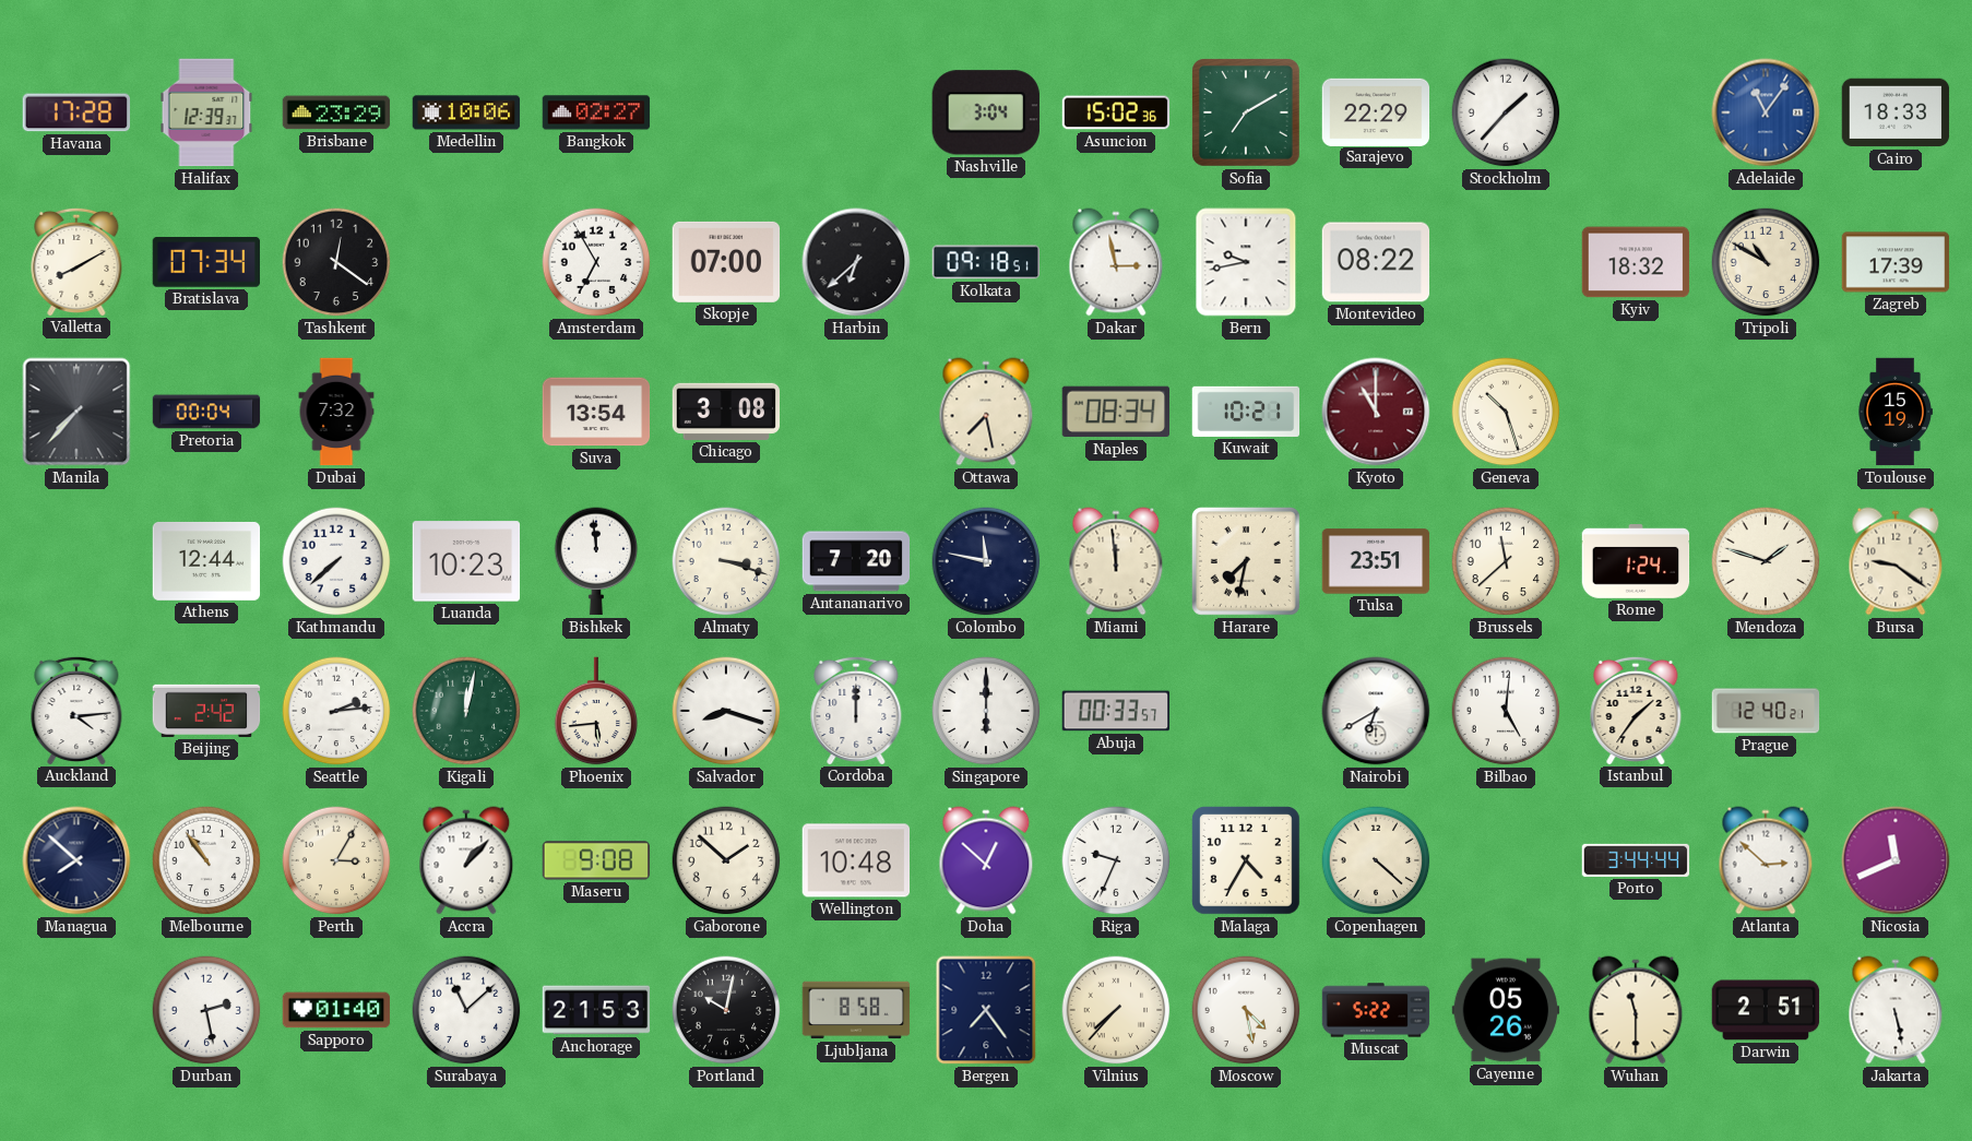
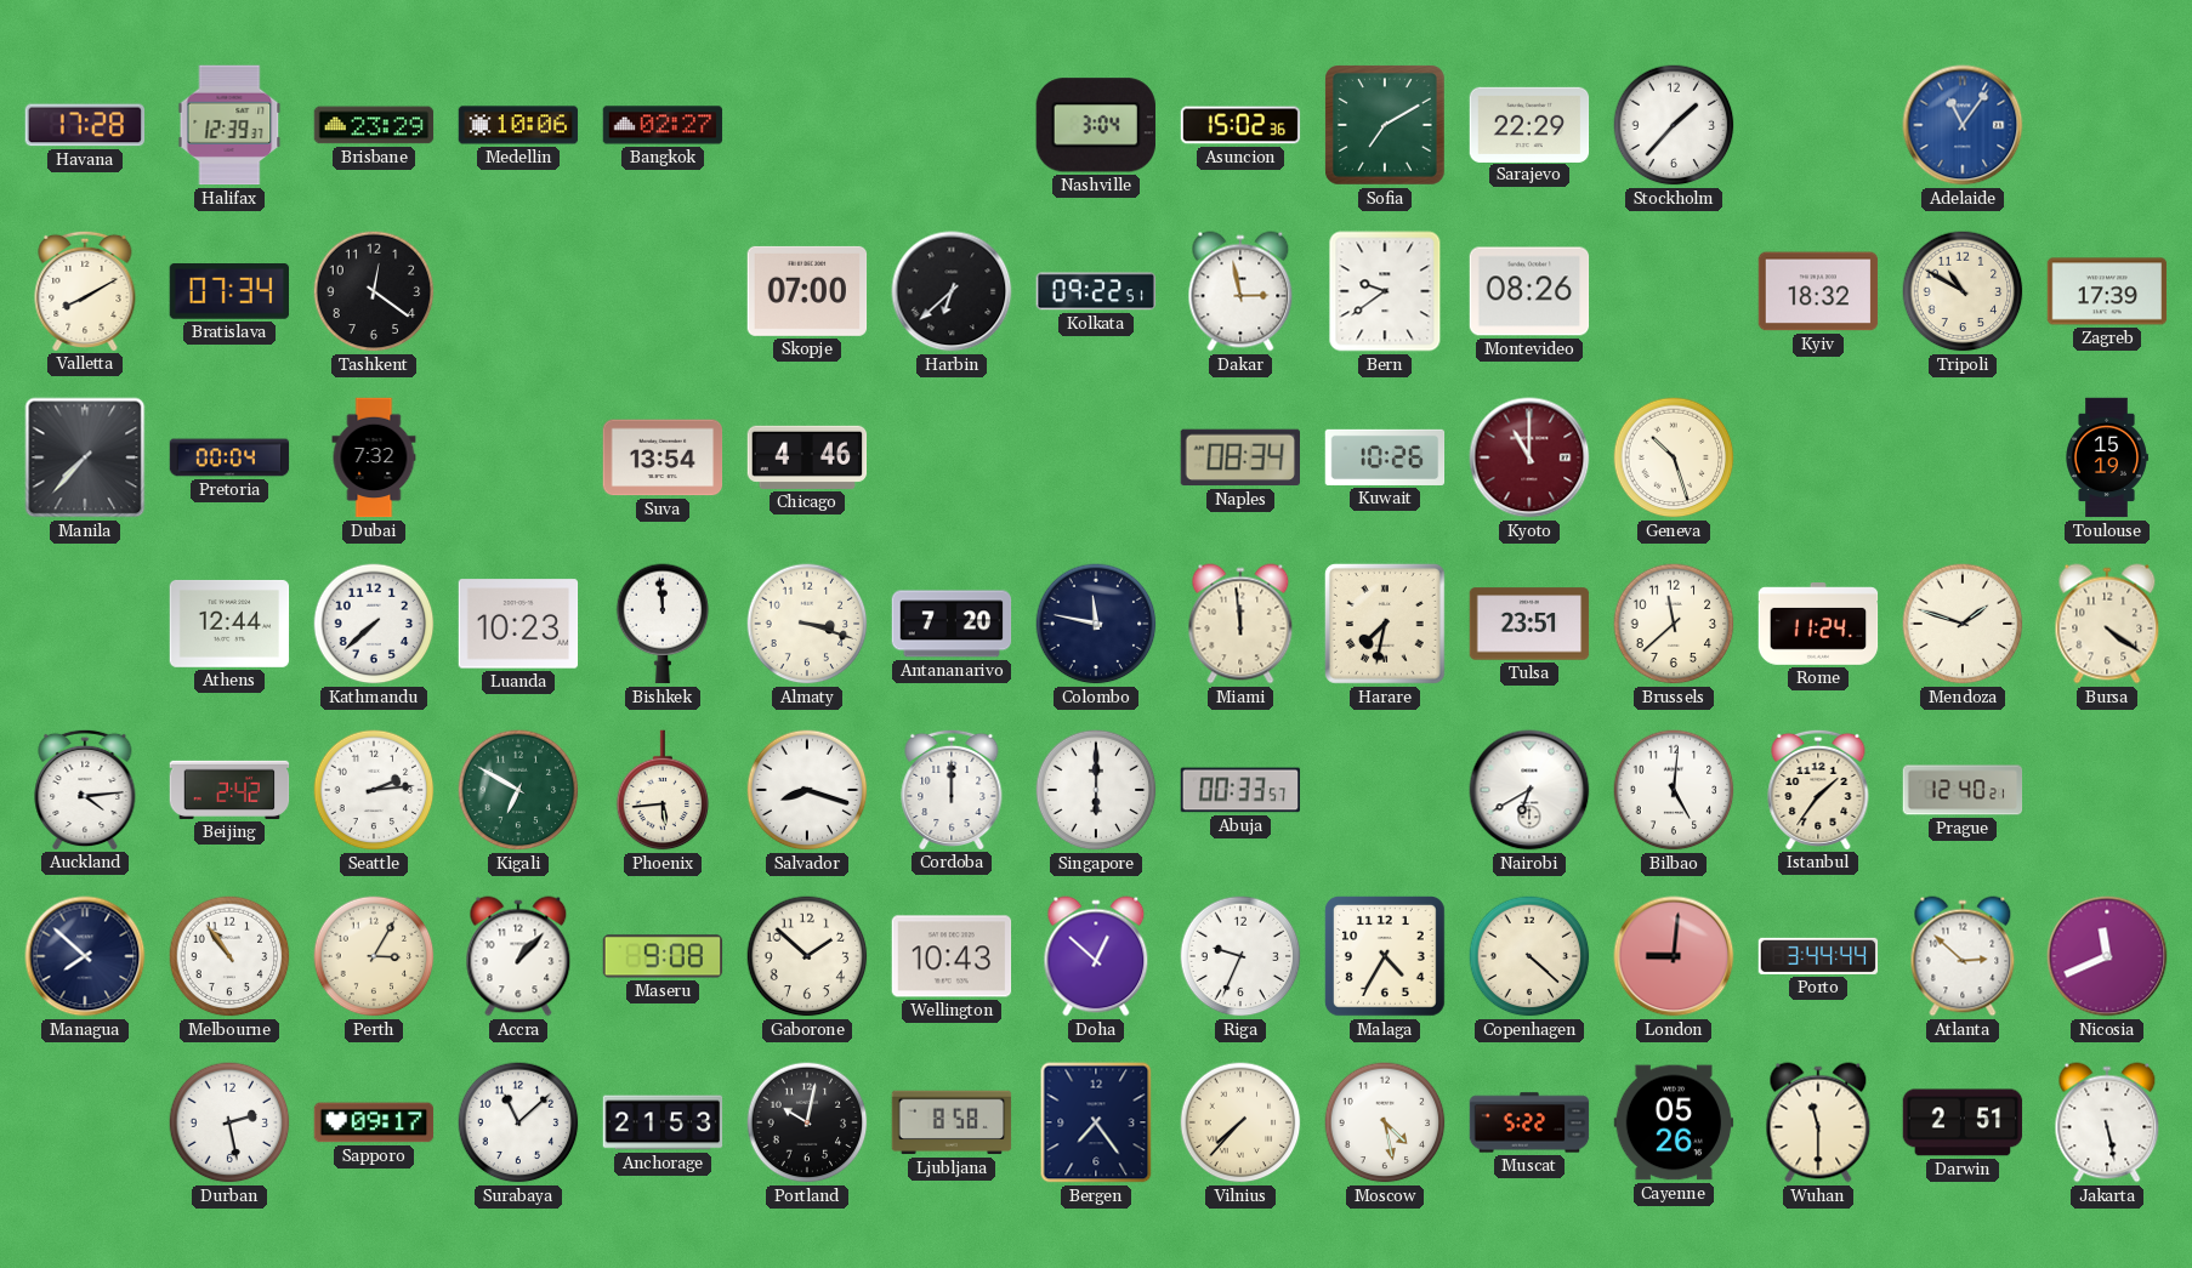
Cairo: 18:33 -> none (1896, 112)
Amsterdam: 6:55 -> none (596, 262)
Kolkata: 09:18 -> 09:22 (1095, 291)
Bern: 9:43 -> 9:39 (1385, 291)
Montevideo: 08:22 -> 08:26 (1529, 291)
Chicago: 3:08 -> 4:46 (807, 457)
Ottawa: 7:28 -> none (986, 412)
Kuwait: 10:21 -> 10:26 (1385, 457)
Rome: 1:24 -> 11:24 (1818, 625)
Bursa: 9:21 -> 4:21 (2107, 624)
Kigali: 12:02 -> 6:50 (518, 790)
Wellington: 10:48 -> 10:43 (952, 956)
London: none -> 9:01 (1674, 956)
Sapporo: 01:40 -> 09:17 (374, 1122)
